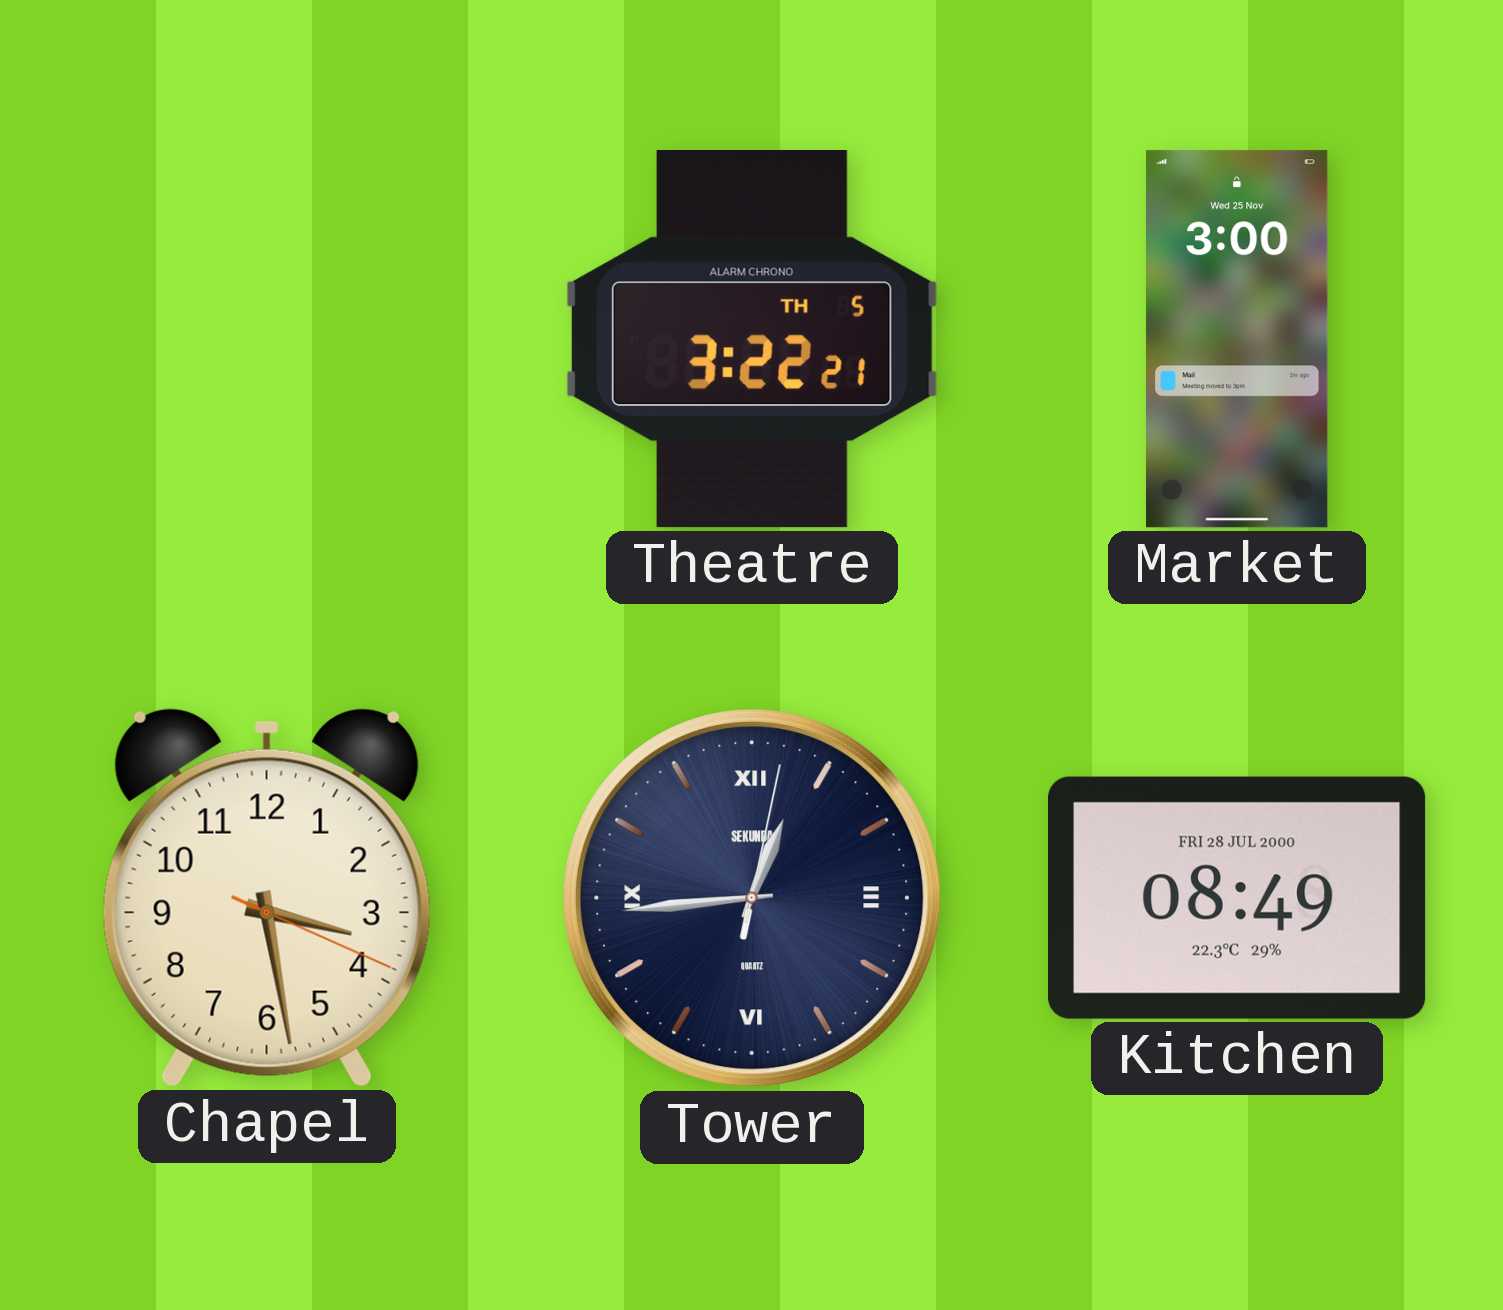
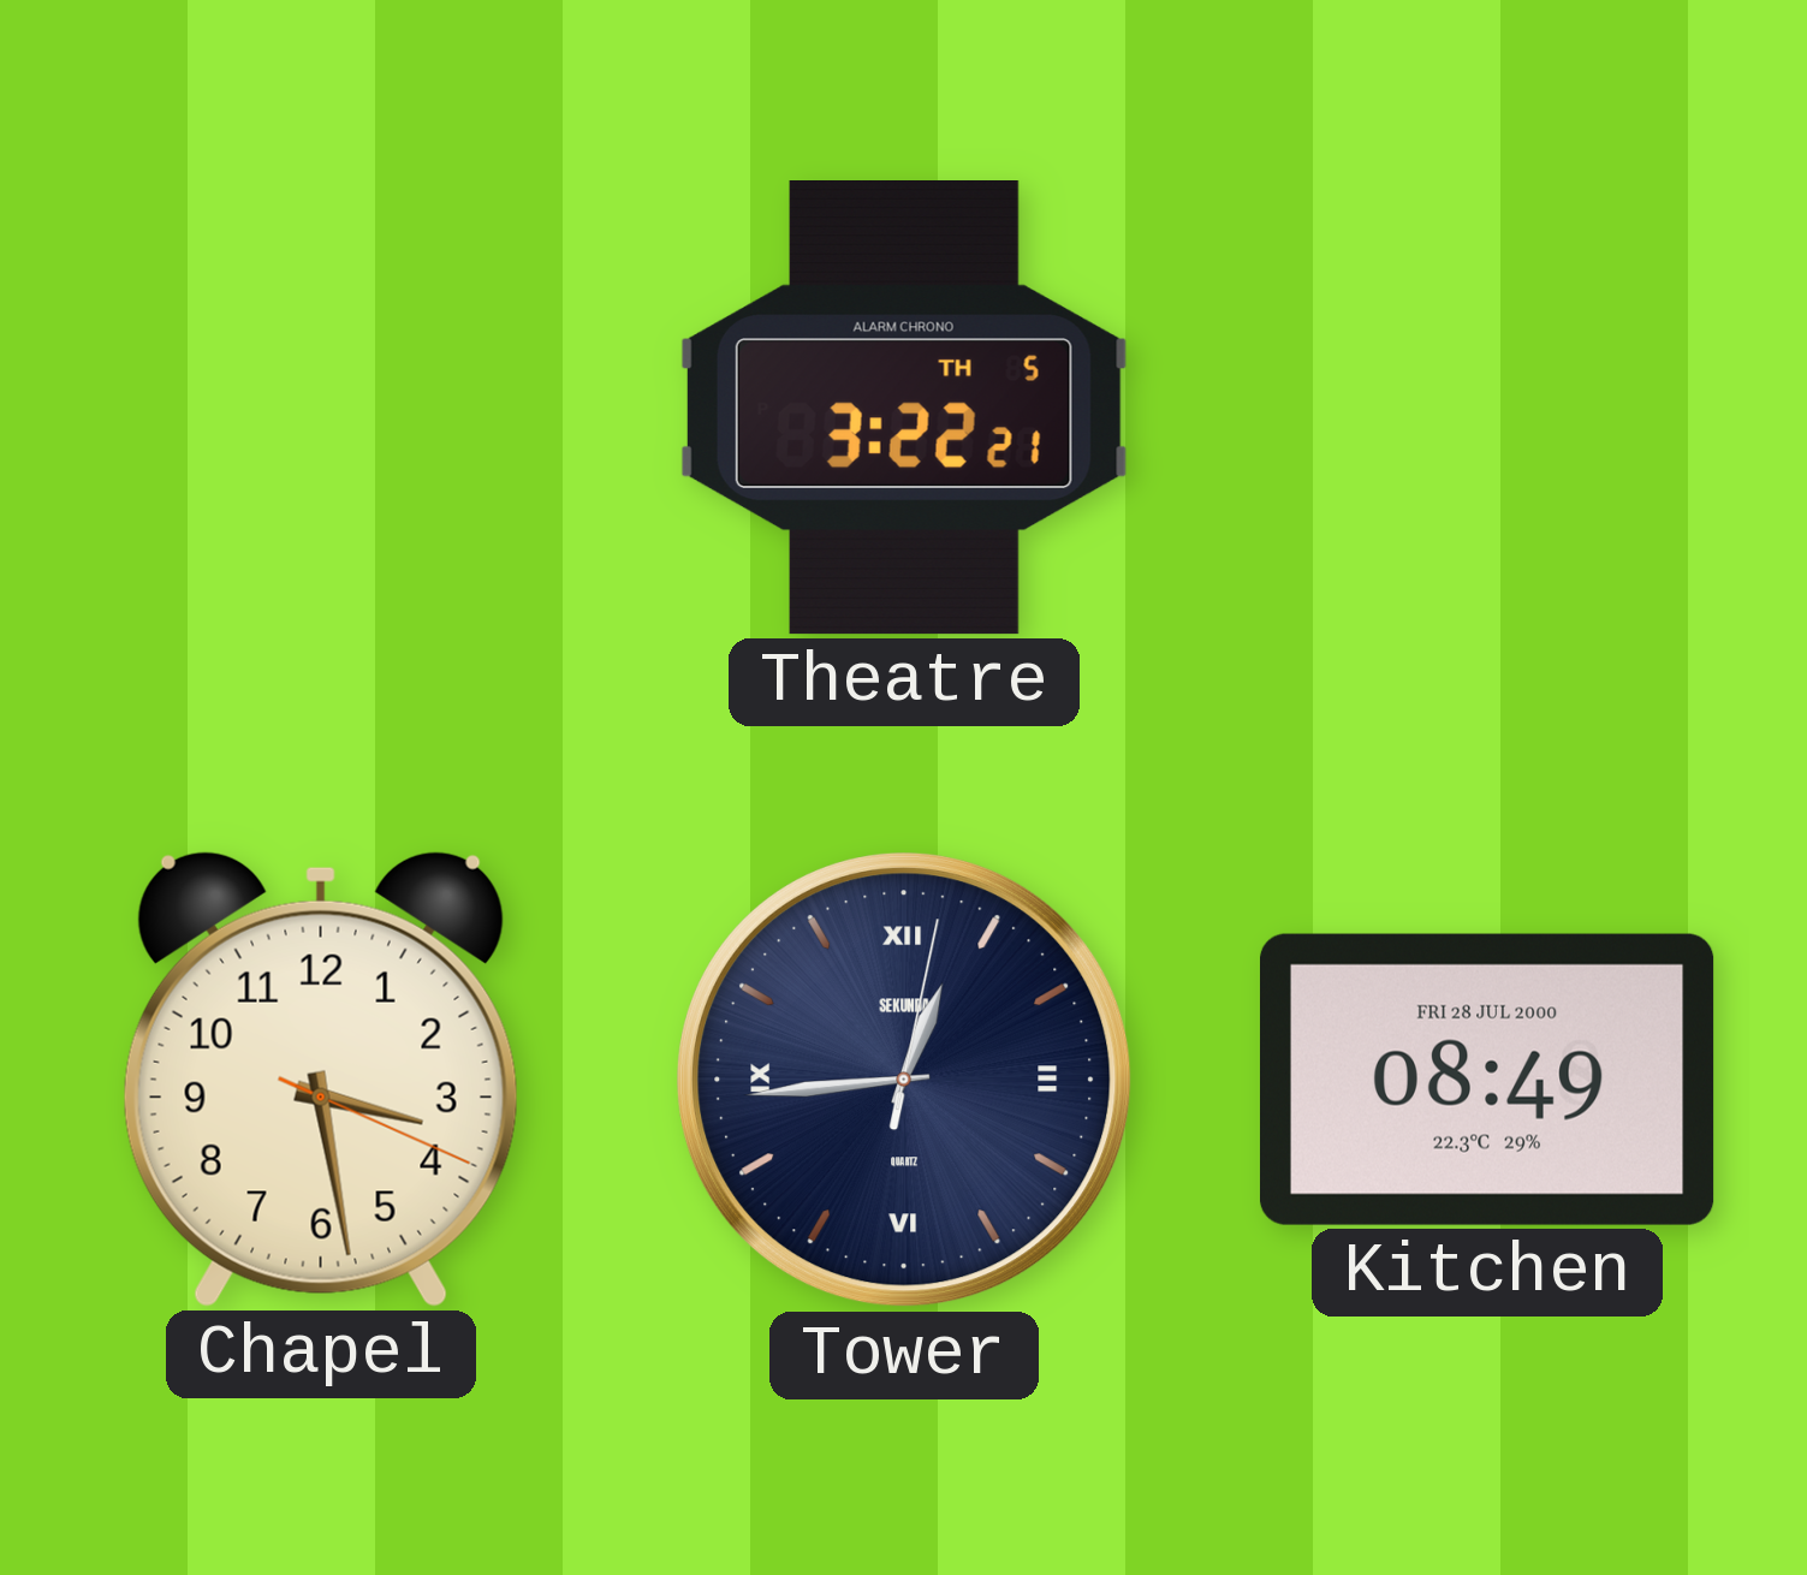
Market: 3:00 -> none (1237, 339)
